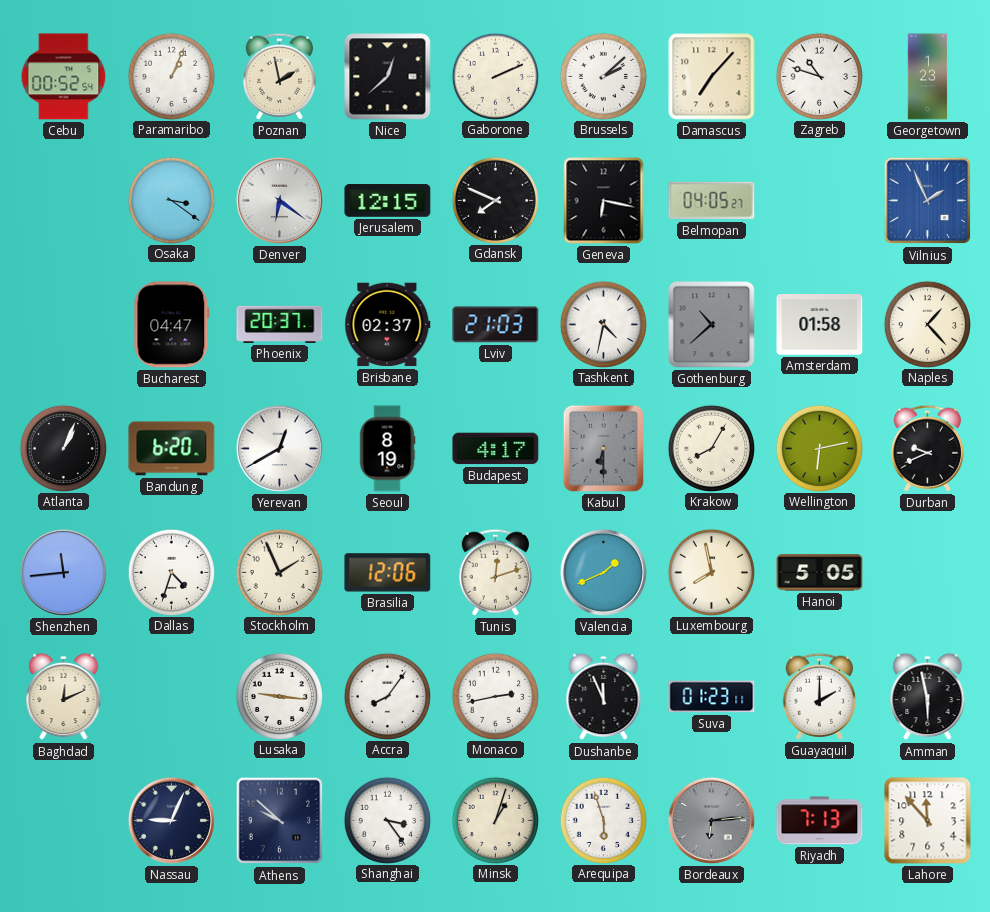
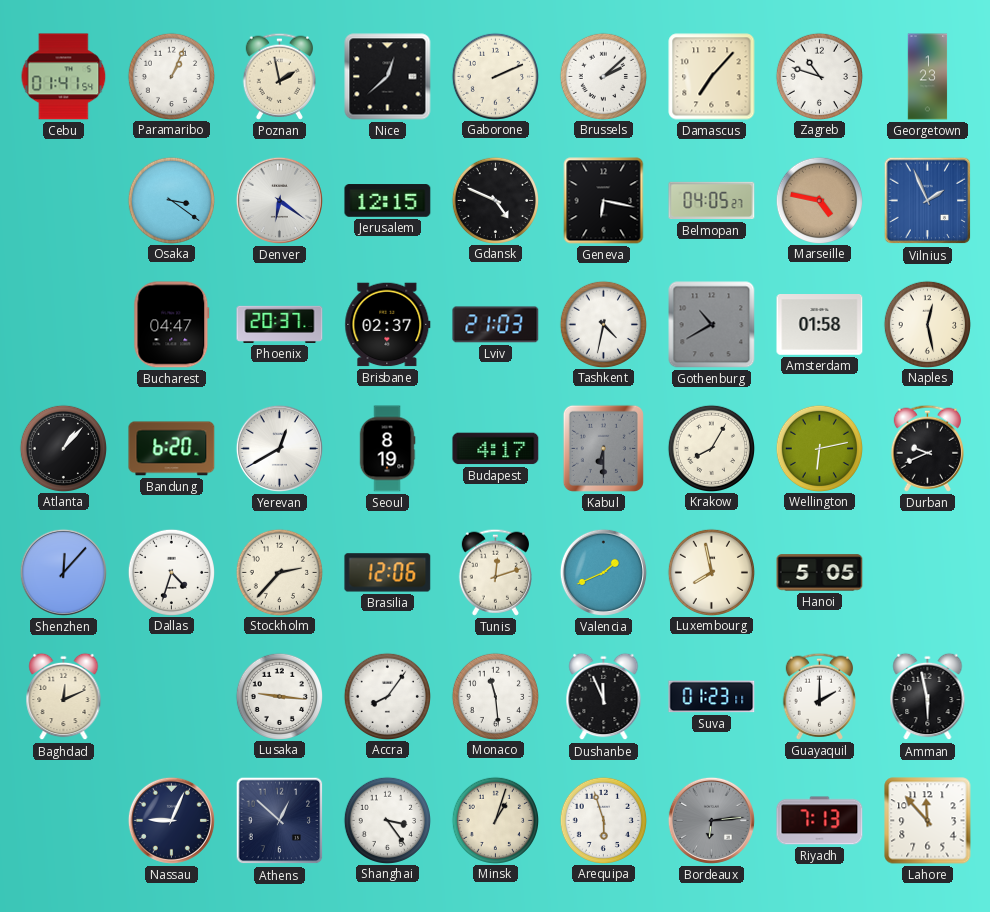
Cebu: 00:52 -> 01:41 (64, 77)
Gdansk: 7:49 -> 4:49 (495, 200)
Marseille: none -> 4:47 (819, 200)
Gothenburg: 10:38 -> 10:40 (712, 325)
Naples: 1:23 -> 12:28 (927, 324)
Atlanta: 1:04 -> 1:07 (63, 448)
Shenzhen: 11:44 -> 12:07 (63, 572)
Stockholm: 1:56 -> 2:37 (279, 572)
Monaco: 2:43 -> 11:29 (495, 696)
Athens: 9:52 -> 12:52 (280, 821)
